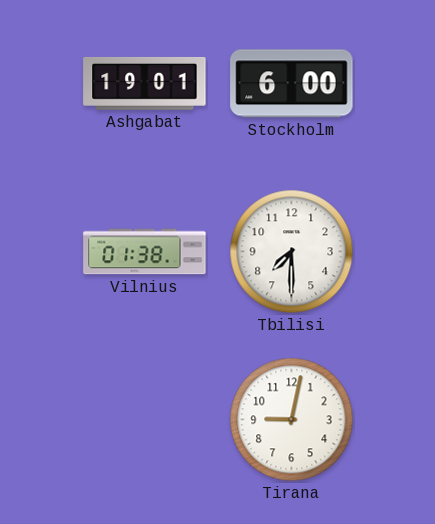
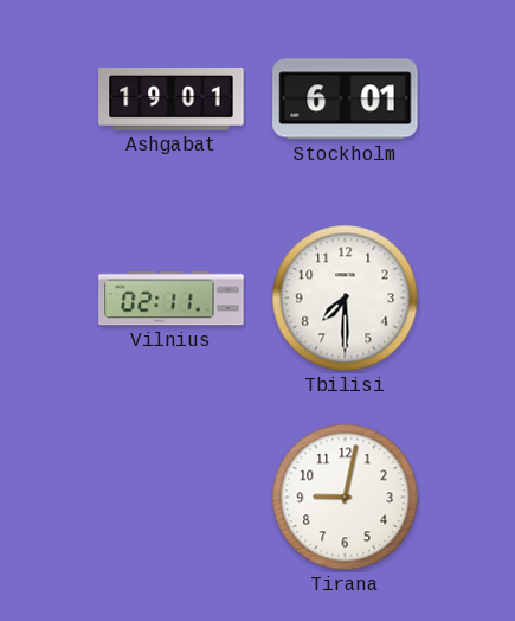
Stockholm: 6:00 -> 6:01 (346, 100)
Vilnius: 01:38 -> 02:11 (172, 299)
